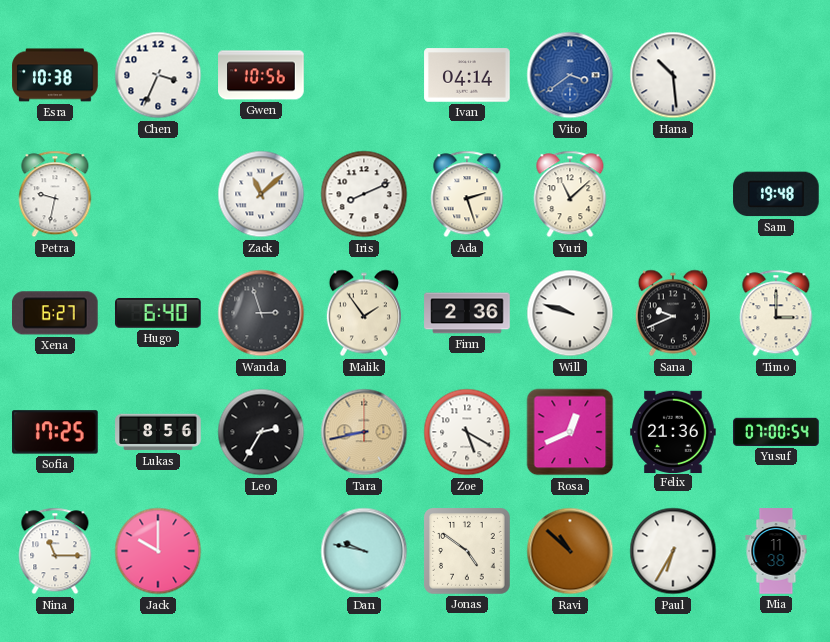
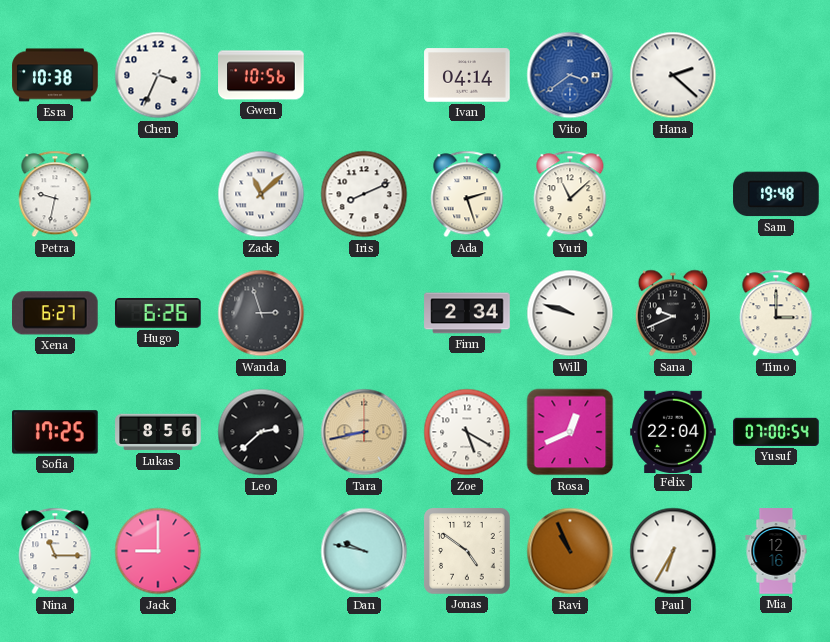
Hana: 10:29 -> 2:22 (673, 75)
Hugo: 6:40 -> 6:26 (159, 314)
Malik: 1:54 -> none (364, 313)
Finn: 2:36 -> 2:34 (467, 313)
Leo: 2:35 -> 2:38 (261, 432)
Felix: 21:36 -> 22:04 (673, 431)
Jack: 10:00 -> 9:00 (158, 551)
Ravi: 10:52 -> 10:56 (570, 551)
Mia: 11:38 -> 12:16 (776, 551)
